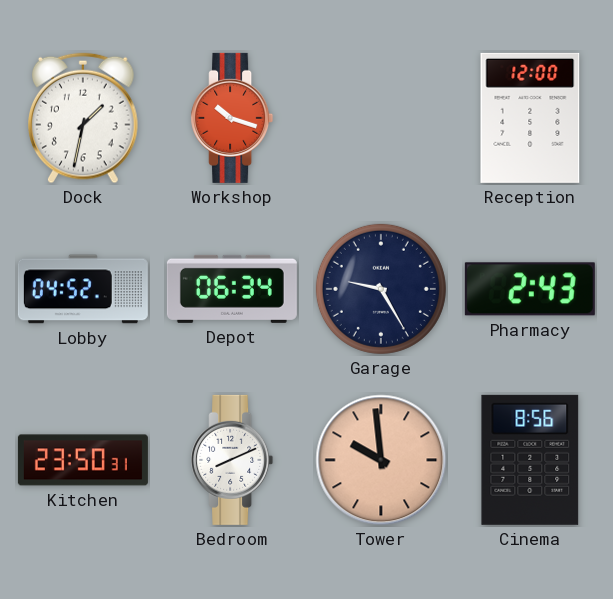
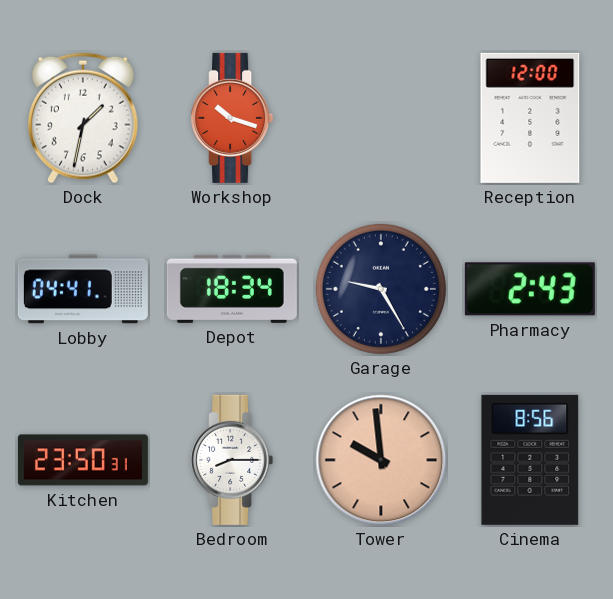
Lobby: 04:52 -> 04:41 (83, 289)
Depot: 06:34 -> 18:34 (232, 289)
Bedroom: 8:11 -> 8:15 (232, 460)
